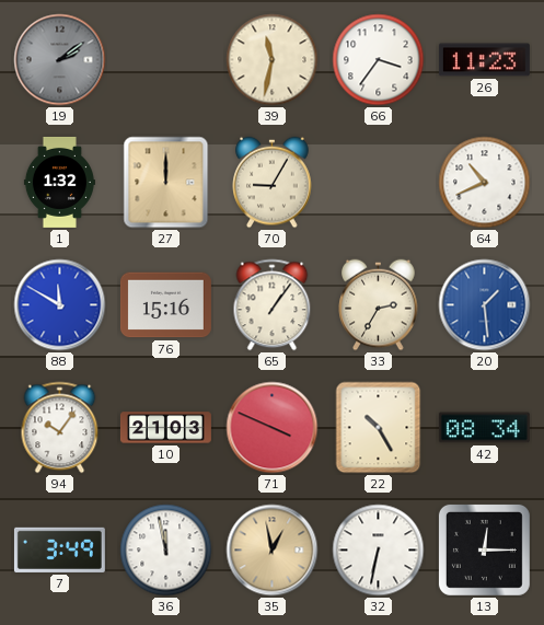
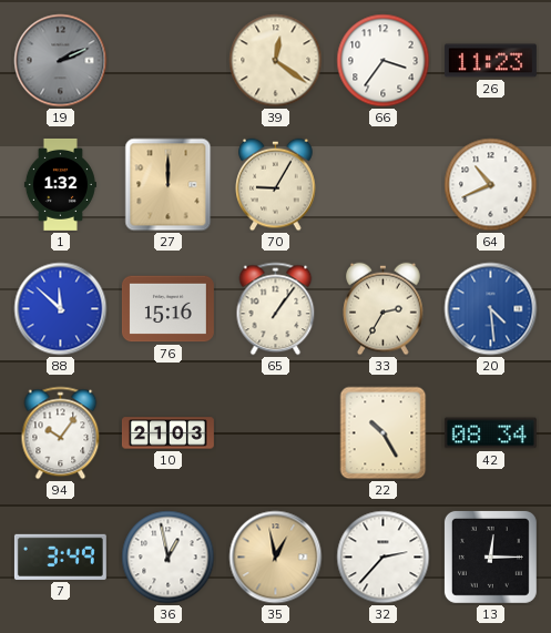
19: 2:09 -> 2:11 (61, 61)
39: 11:32 -> 12:21 (276, 61)
88: 11:50 -> 11:52 (61, 309)
20: 1:29 -> 4:29 (491, 309)
71: 3:49 -> none (273, 428)
36: 11:58 -> 12:58 (169, 558)
32: 6:32 -> 2:37 (384, 558)
